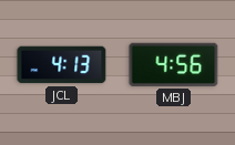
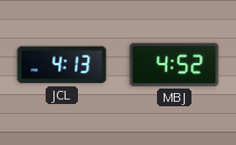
MBJ: 4:56 -> 4:52 (175, 64)
